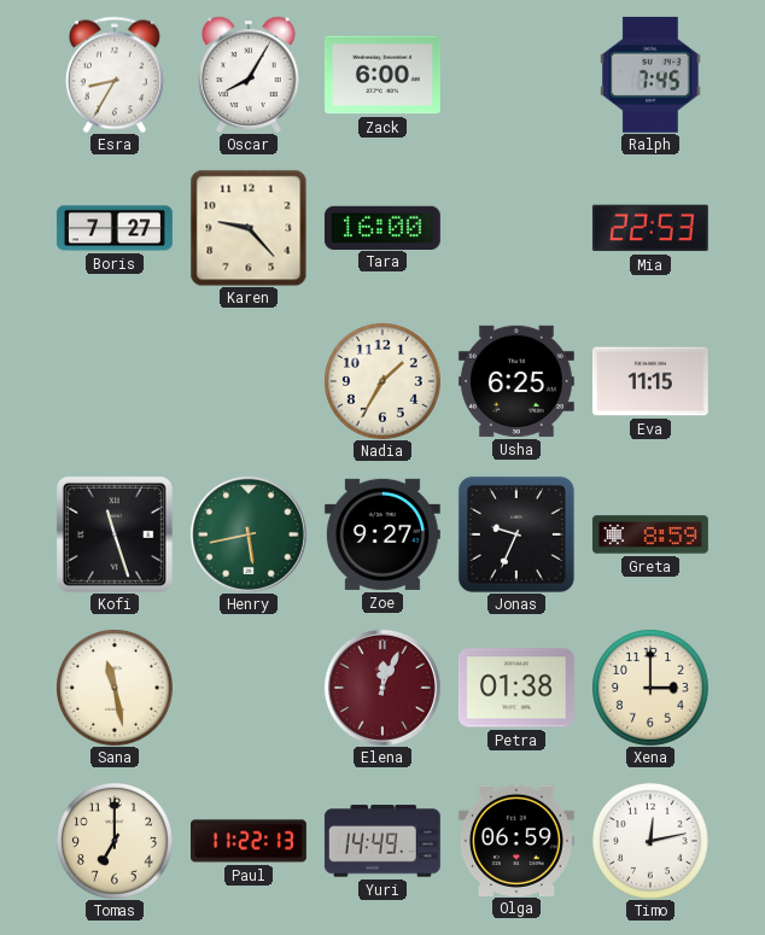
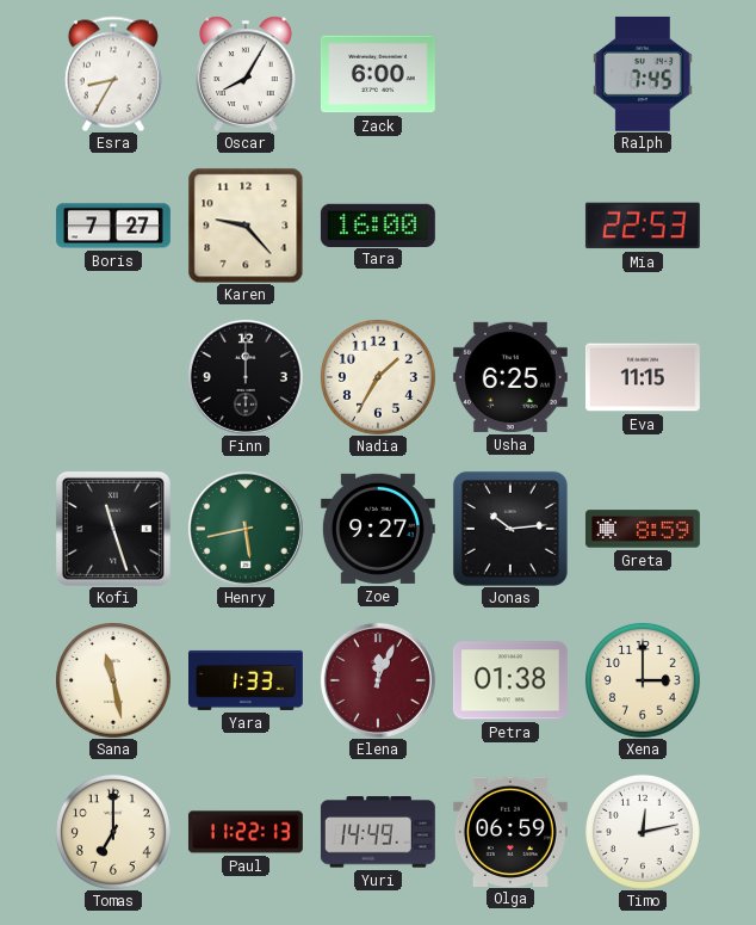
Finn: none -> 12:00 (246, 377)
Jonas: 9:34 -> 10:14 (510, 529)
Yara: none -> 1:33 (247, 680)
